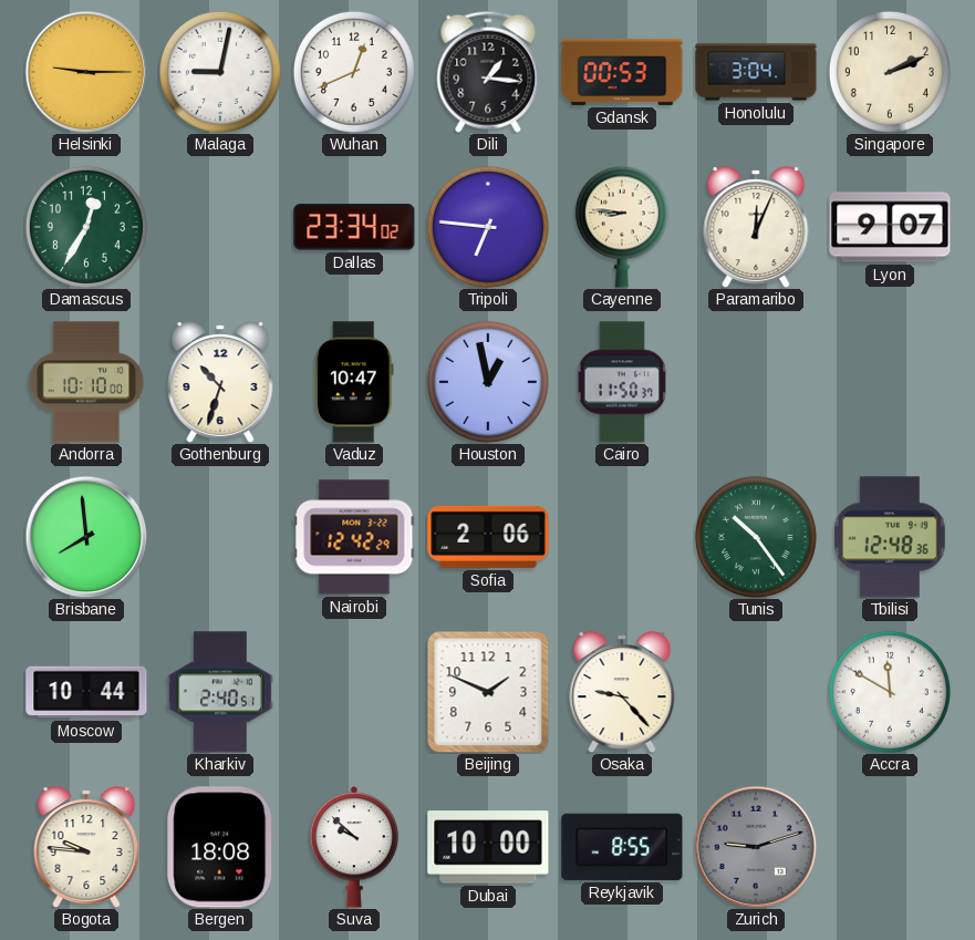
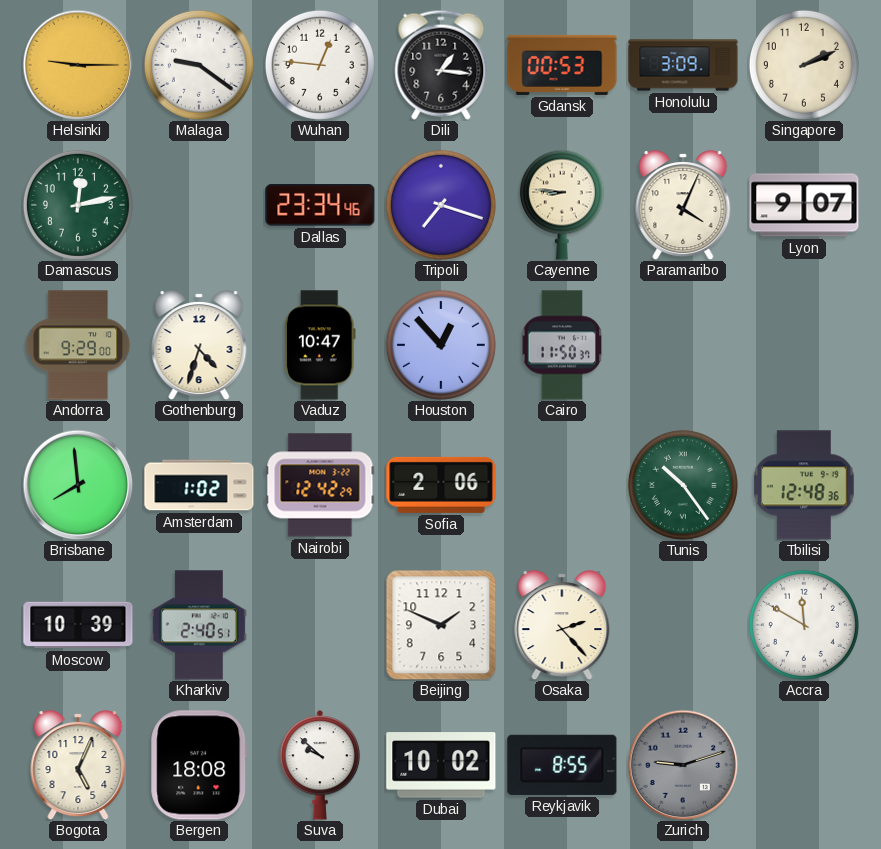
Malaga: 9:02 -> 9:21 (199, 65)
Wuhan: 12:41 -> 12:46 (320, 65)
Honolulu: 3:04 -> 3:09 (683, 65)
Damascus: 12:35 -> 12:13 (78, 205)
Dallas: 23:34:02 -> 23:34:46 (320, 205)
Tripoli: 6:46 -> 7:18 (441, 205)
Paramaribo: 12:04 -> 4:04 (683, 205)
Andorra: 10:10 -> 9:29 (78, 345)
Gothenburg: 10:33 -> 4:33 (199, 345)
Houston: 12:58 -> 12:53 (441, 345)
Amsterdam: none -> 1:02 (199, 485)
Moscow: 10:44 -> 10:39 (78, 625)
Osaka: 9:23 -> 2:23 (562, 625)
Bogota: 9:46 -> 5:04 (78, 765)
Dubai: 10:00 -> 10:02 (441, 765)
